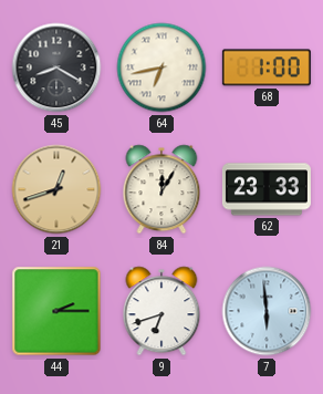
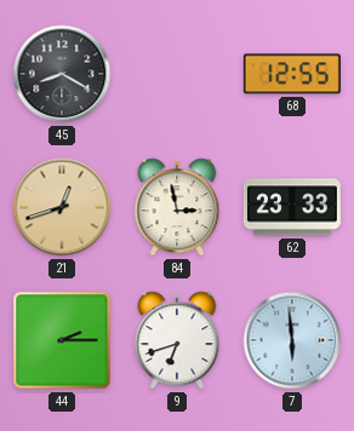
64: 6:43 -> none (161, 68)
68: 1:00 -> 12:55 (292, 74)
84: 12:05 -> 2:58 (177, 207)
